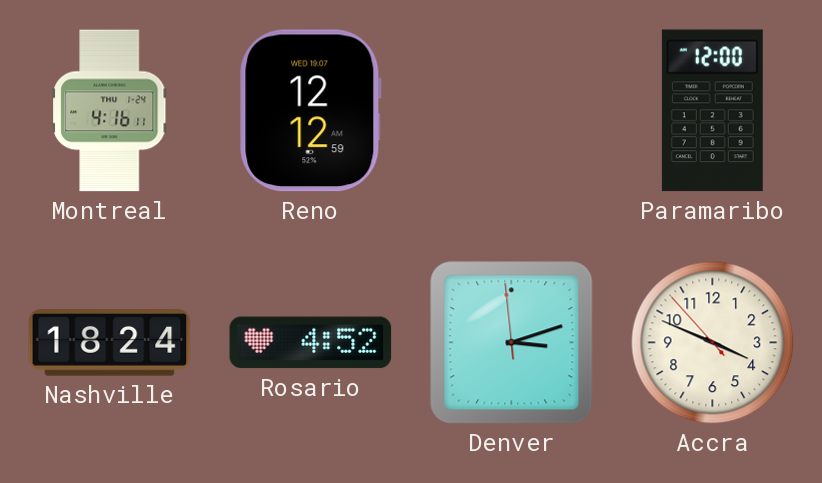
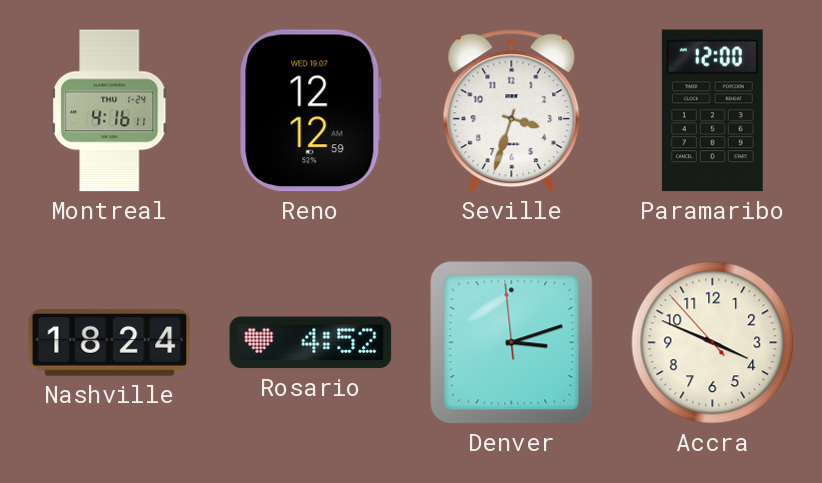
Seville: none -> 3:33 (512, 111)
